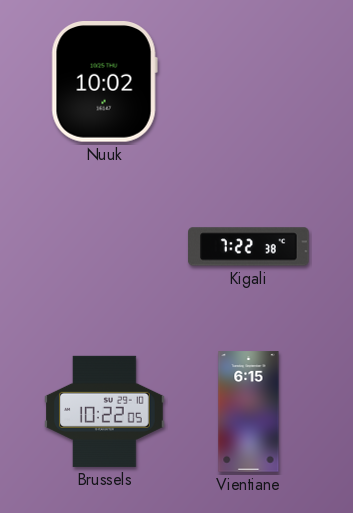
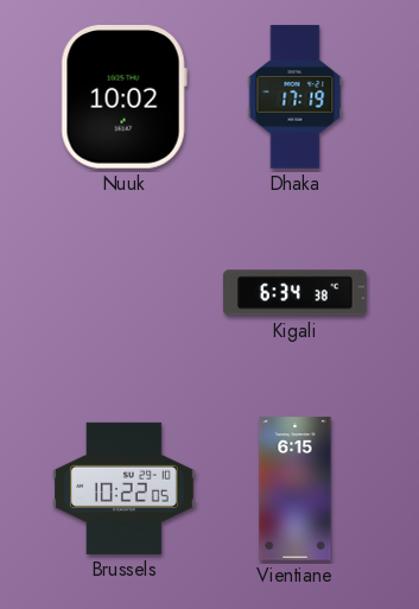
Dhaka: none -> 17:19 (296, 97)
Kigali: 7:22 -> 6:34 (296, 293)
